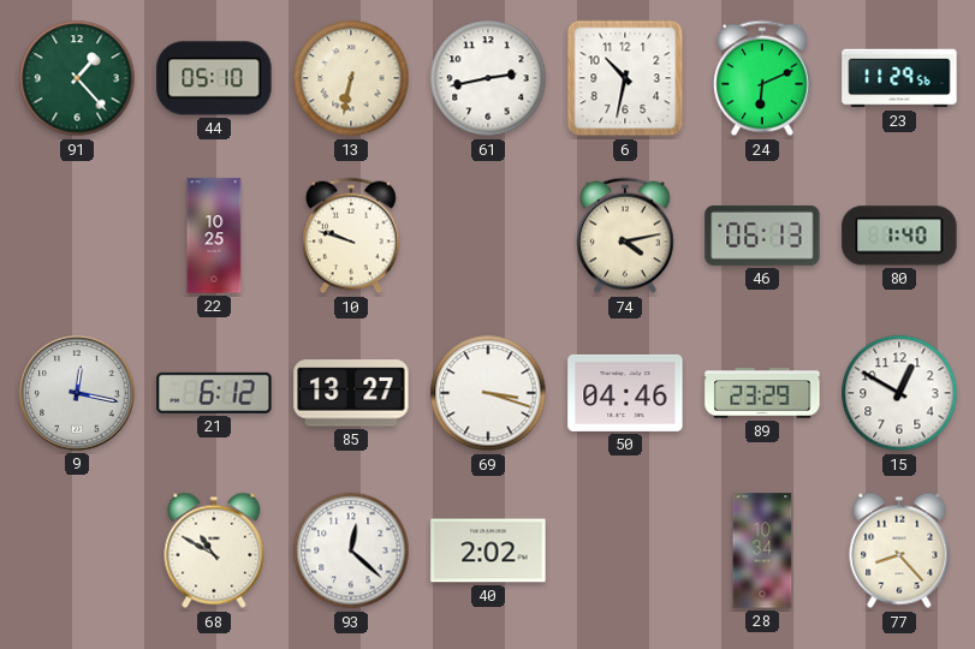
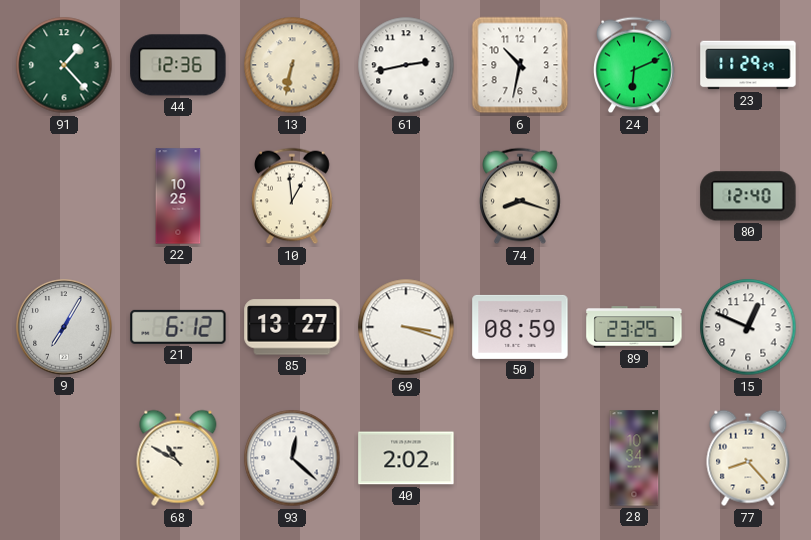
44: 05:10 -> 12:36 (178, 65)
23: 11:29:56 -> 11:29:29 (748, 65)
10: 9:48 -> 12:59 (292, 196)
74: 4:13 -> 8:18 (520, 196)
46: 06:13 -> none (762, 236)
80: 1:40 -> 12:40 (748, 196)
9: 12:17 -> 7:05 (64, 327)
50: 04:46 -> 08:59 (520, 327)
89: 23:29 -> 23:25 (634, 327)
15: 12:50 -> 12:49 (748, 327)
